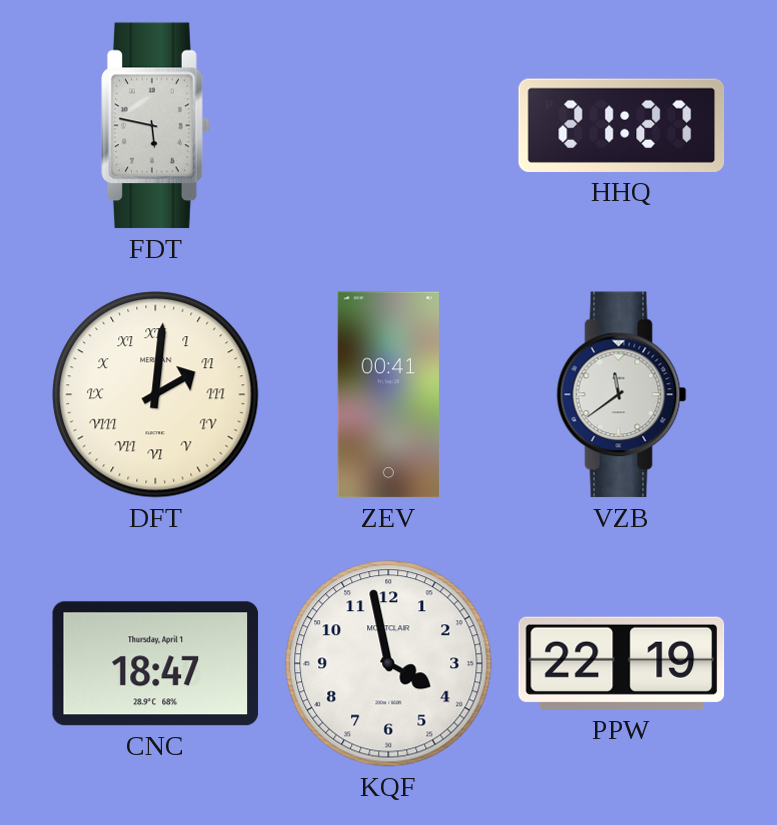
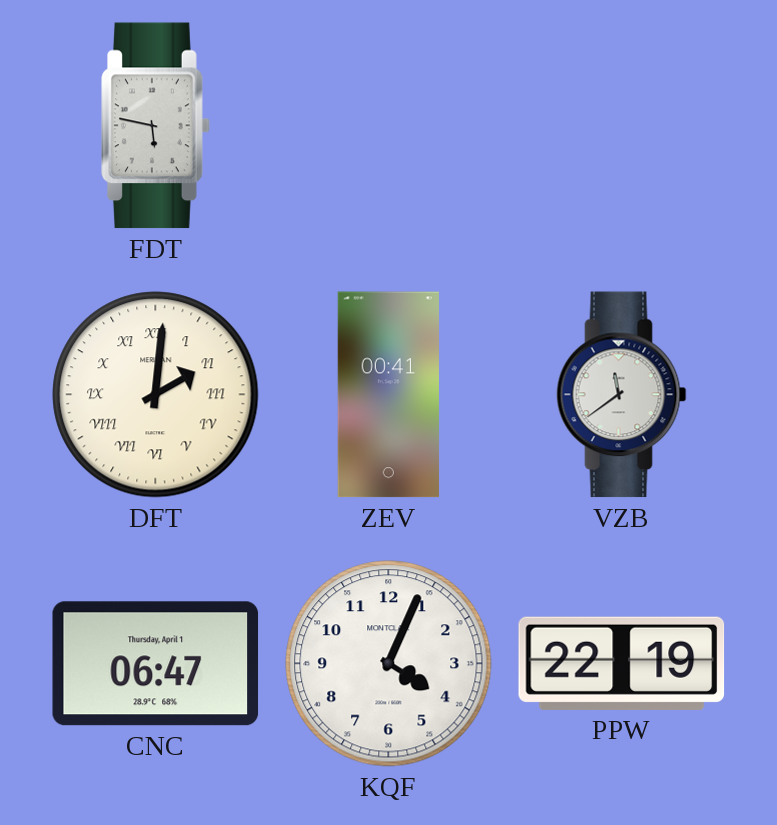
HHQ: 21:27 -> none (622, 125)
CNC: 18:47 -> 06:47 (156, 664)
KQF: 3:58 -> 4:04 (389, 664)
